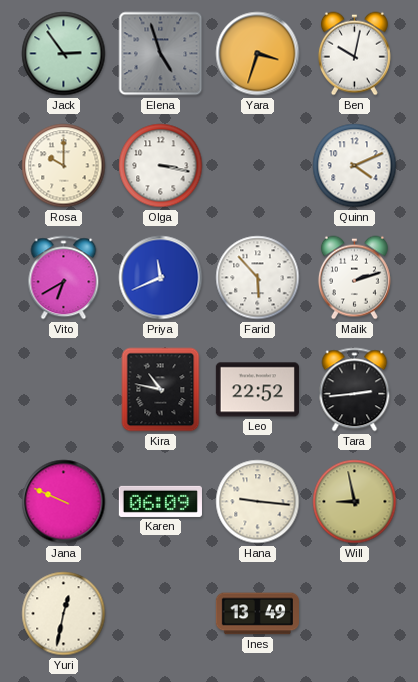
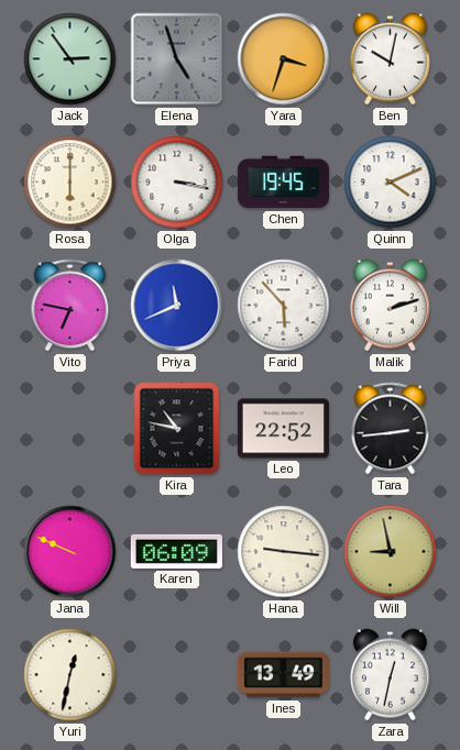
Rosa: 10:00 -> 6:00 (70, 183)
Chen: none -> 19:45 (283, 183)
Vito: 6:40 -> 6:47 (70, 306)
Zara: none -> 12:32 (390, 675)
